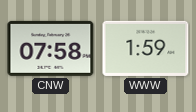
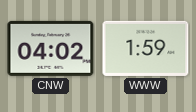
CNW: 07:58 -> 04:02 (51, 48)
